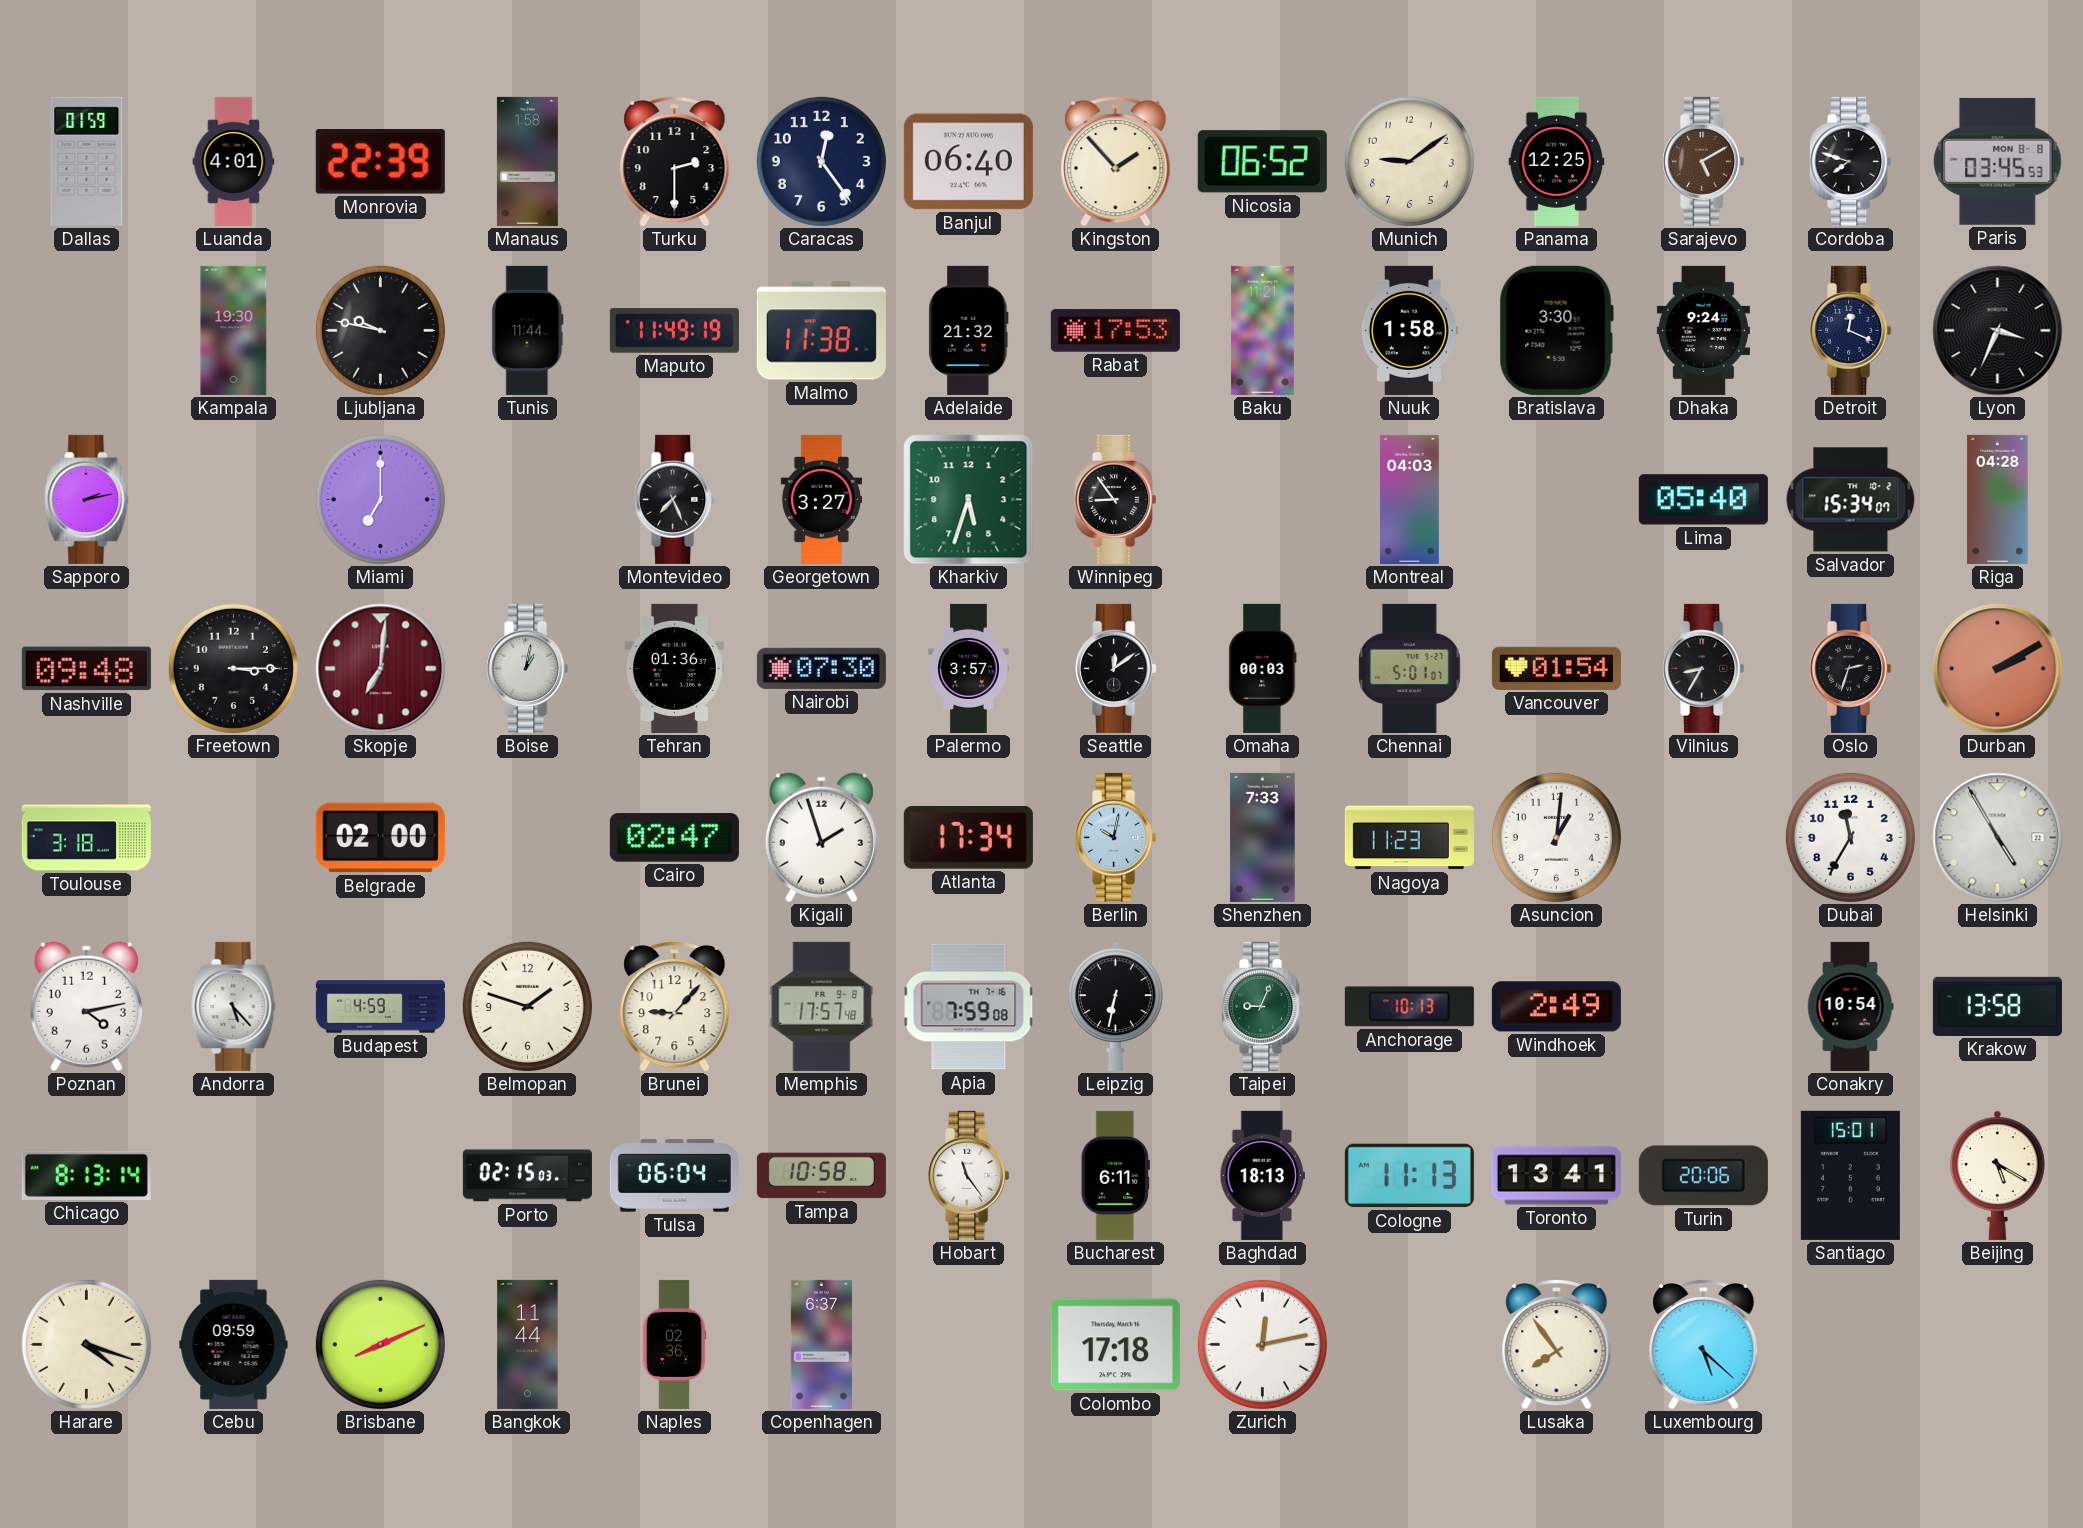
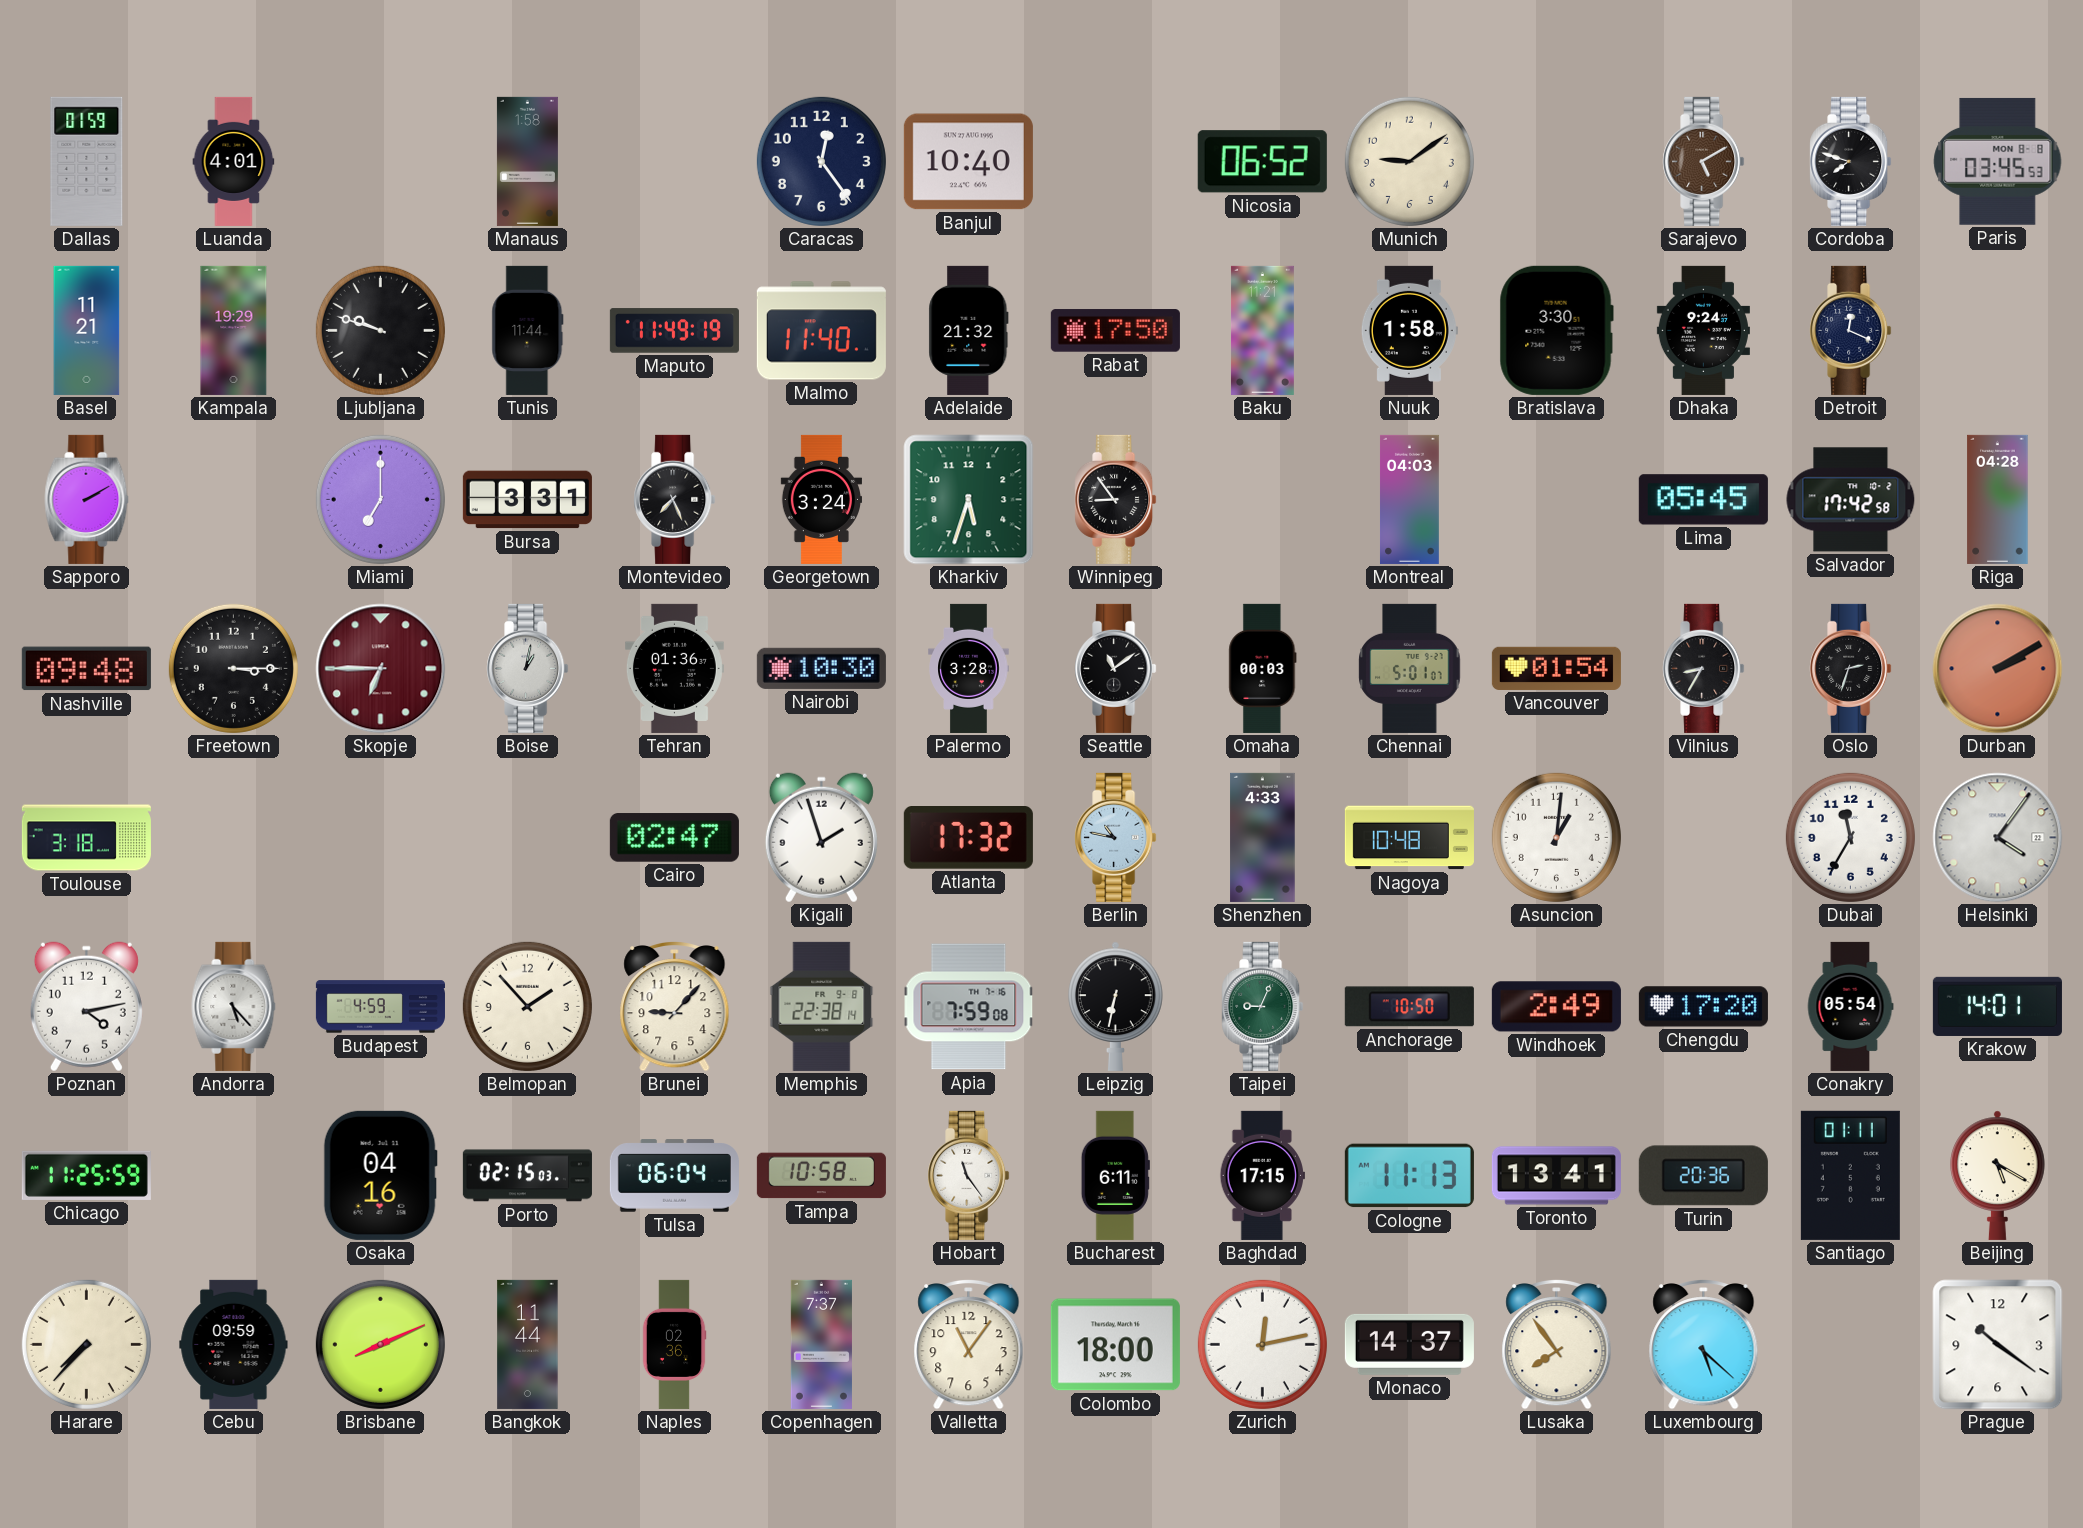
Monrovia: 22:39 -> none (380, 162)
Turku: 2:30 -> none (675, 161)
Banjul: 06:40 -> 10:40 (968, 162)
Kingston: 1:53 -> none (1116, 161)
Panama: 12:25 -> none (1557, 161)
Basel: none -> 11:21 (87, 330)
Kampala: 19:30 -> 19:29 (234, 330)
Ljubljana: 9:47 -> 9:48 (380, 330)
Malmo: 11:38 -> 11:40 (821, 331)
Rabat: 17:53 -> 17:50 (1115, 331)
Lyon: 3:34 -> none (1998, 331)
Sapporo: 2:13 -> 2:10 (87, 499)
Bursa: none -> 3:31 (527, 500)
Georgetown: 3:27 -> 3:24 (821, 499)
Lima: 05:40 -> 05:45 (1703, 500)
Salvador: 15:34 -> 17:42 (1851, 500)
Skopje: 7:01 -> 6:45 (381, 669)
Nairobi: 07:30 -> 10:30 (821, 668)
Palermo: 3:57 -> 3:28 (969, 668)
Seattle: 12:09 -> 11:09 (1116, 668)
Belgrade: 02:00 -> none (380, 838)
Atlanta: 17:34 -> 17:32 (968, 838)
Berlin: 10:02 -> 10:47 (1116, 837)
Shenzhen: 7:33 -> 4:33 (1263, 837)
Nagoya: 11:23 -> 10:48 (1409, 838)
Helsinki: 4:55 -> 4:06 (1998, 838)
Belmopan: 1:48 -> 1:53 (527, 1006)
Memphis: 17:57 -> 22:38 (822, 1006)
Anchorage: 10:13 -> 10:50 (1409, 1007)
Chengdu: none -> 17:20 (1703, 1007)
Conakry: 10:54 -> 05:54 (1850, 1006)
Krakow: 13:58 -> 14:01 (1997, 1006)
Chicago: 8:13 -> 11:25 (86, 1175)
Osaka: none -> 04:16 (380, 1175)
Baghdad: 18:13 -> 17:15 (1262, 1175)
Turin: 20:06 -> 20:36 (1703, 1176)
Santiago: 15:01 -> 01:11 (1850, 1175)
Harare: 4:18 -> 7:37 (86, 1344)
Copenhagen: 6:37 -> 7:37 (821, 1344)
Valletta: none -> 11:06 (969, 1344)
Colombo: 17:18 -> 18:00 (1115, 1345)
Monaco: none -> 14:37 (1409, 1344)
Prague: none -> 10:21 (1998, 1345)
